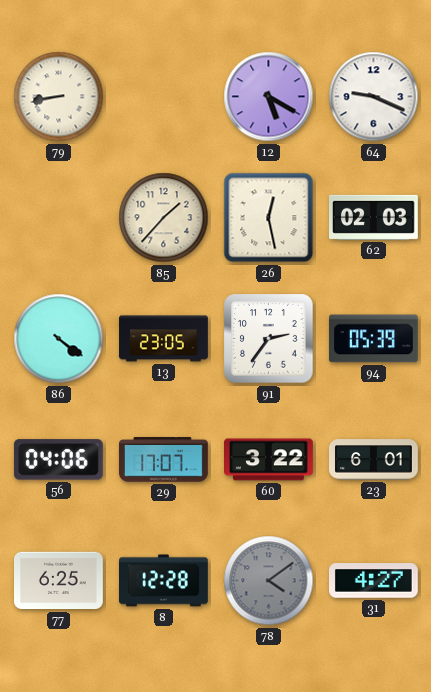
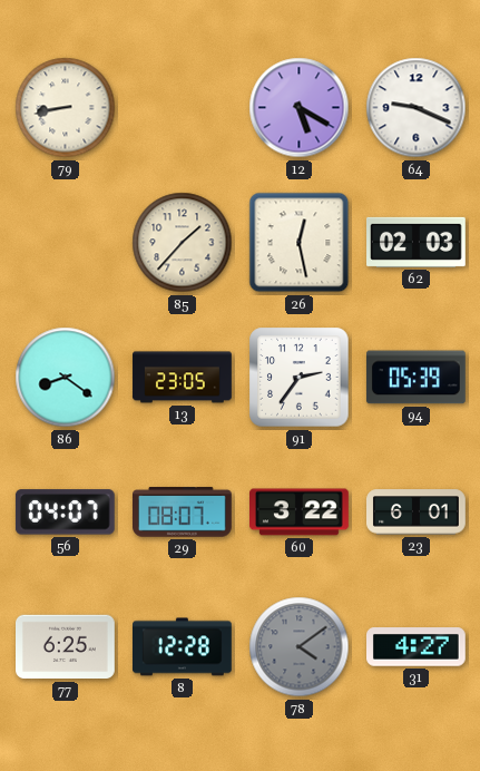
86: 4:21 -> 8:21 (66, 378)
56: 04:06 -> 04:07 (65, 513)
29: 17:07 -> 08:07 (183, 513)
